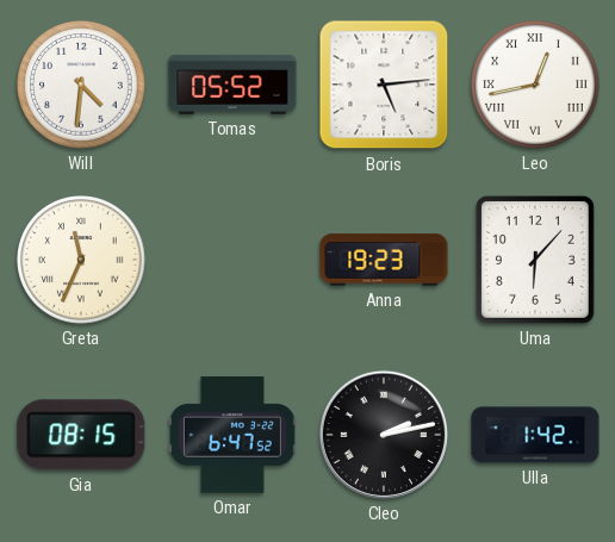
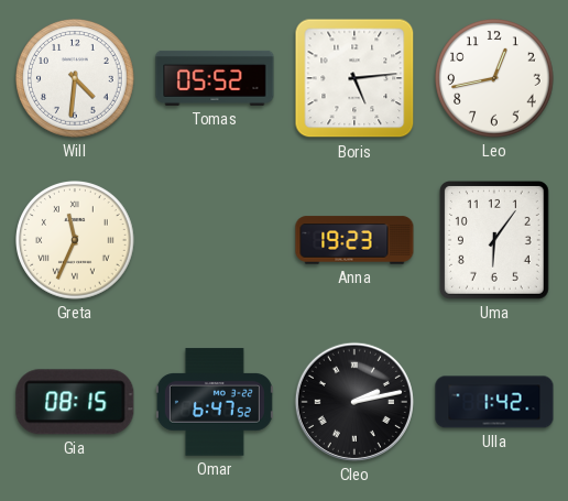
Leo numerals: Roman -> Arabic (494, 78)
Uma: 6:07 -> 6:06 (494, 240)
